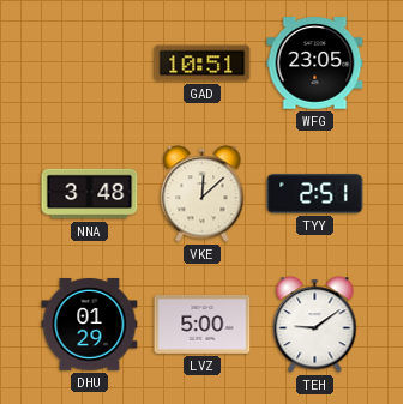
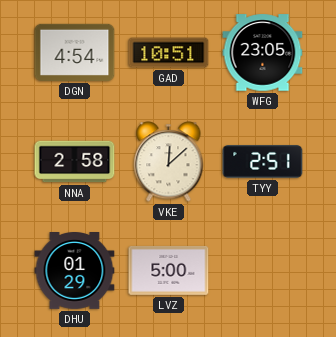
DGN: none -> 4:54 (75, 52)
NNA: 3:48 -> 2:58 (75, 162)
TEH: 9:09 -> none (315, 325)
